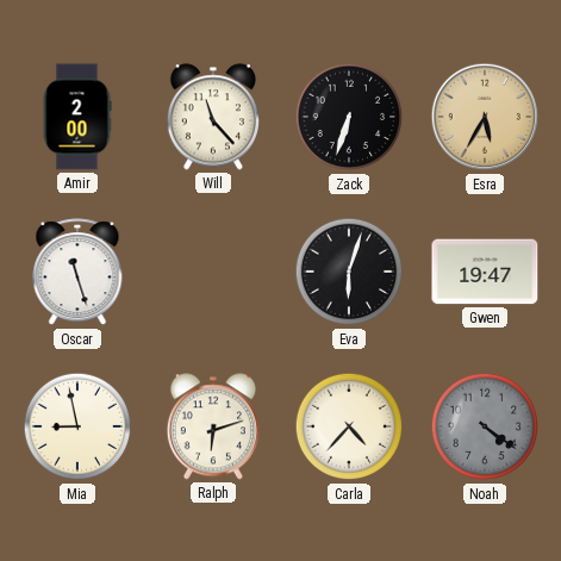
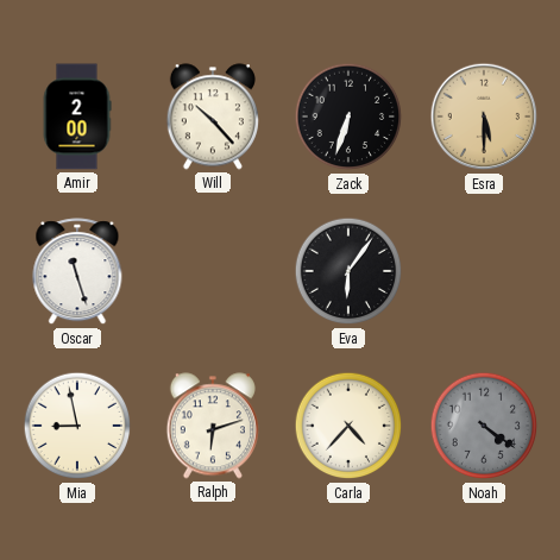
Will: 11:23 -> 10:23 (213, 117)
Esra: 5:35 -> 5:30 (484, 117)
Eva: 6:03 -> 6:06 (348, 271)
Gwen: 19:47 -> none (485, 272)
